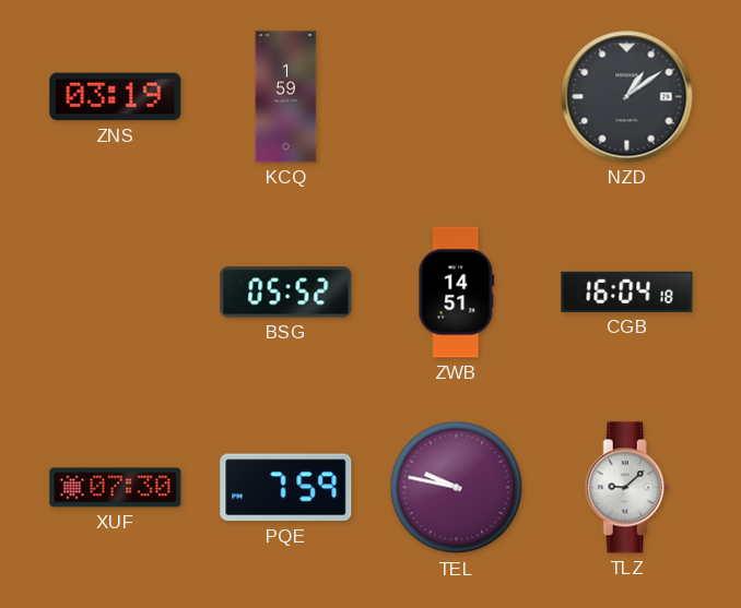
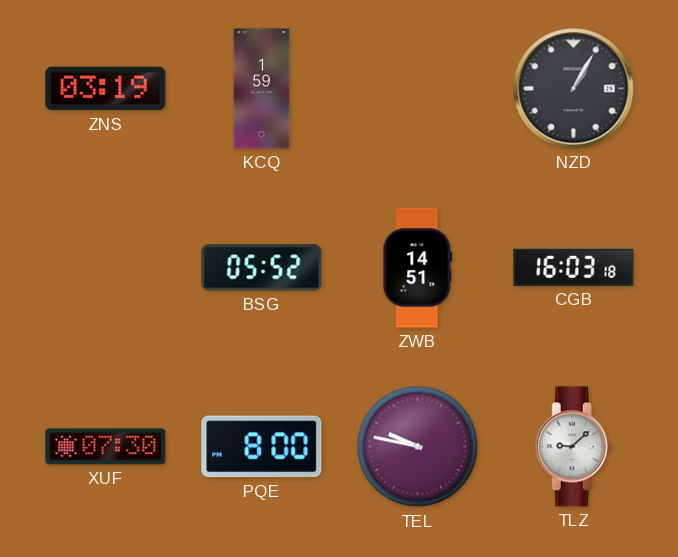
NZD: 1:09 -> 1:05 (574, 89)
CGB: 16:04 -> 16:03 (574, 267)
PQE: 7:59 -> 8:00 (262, 447)
